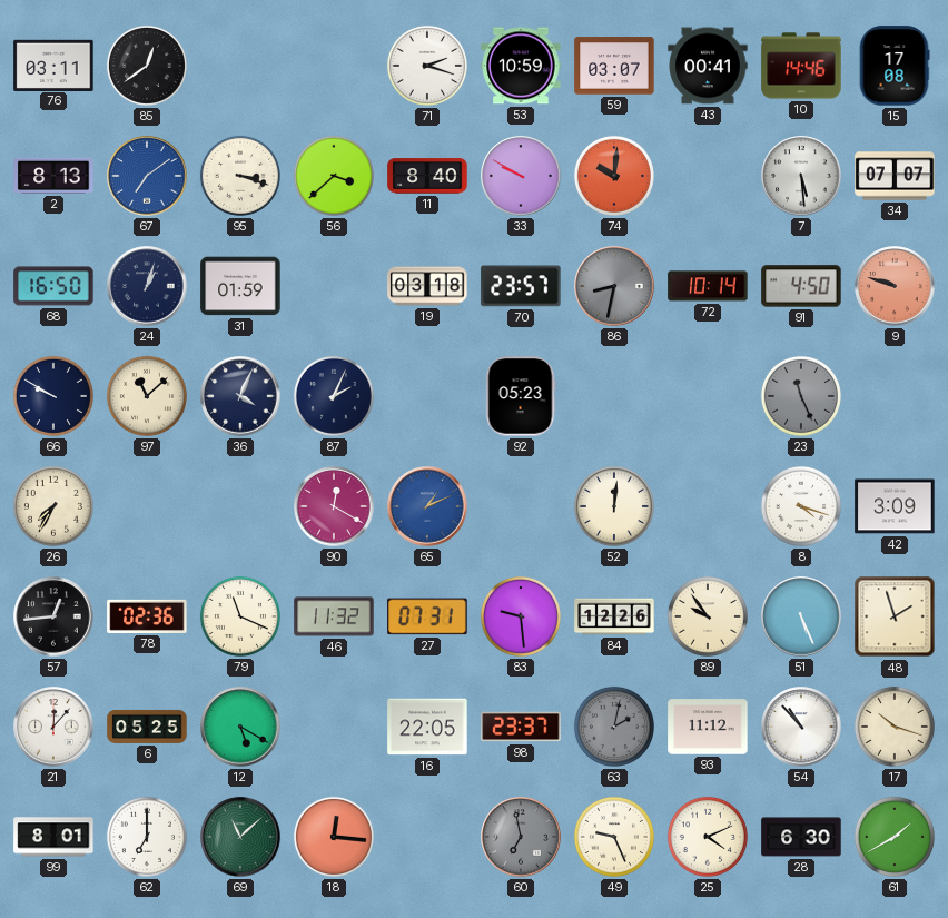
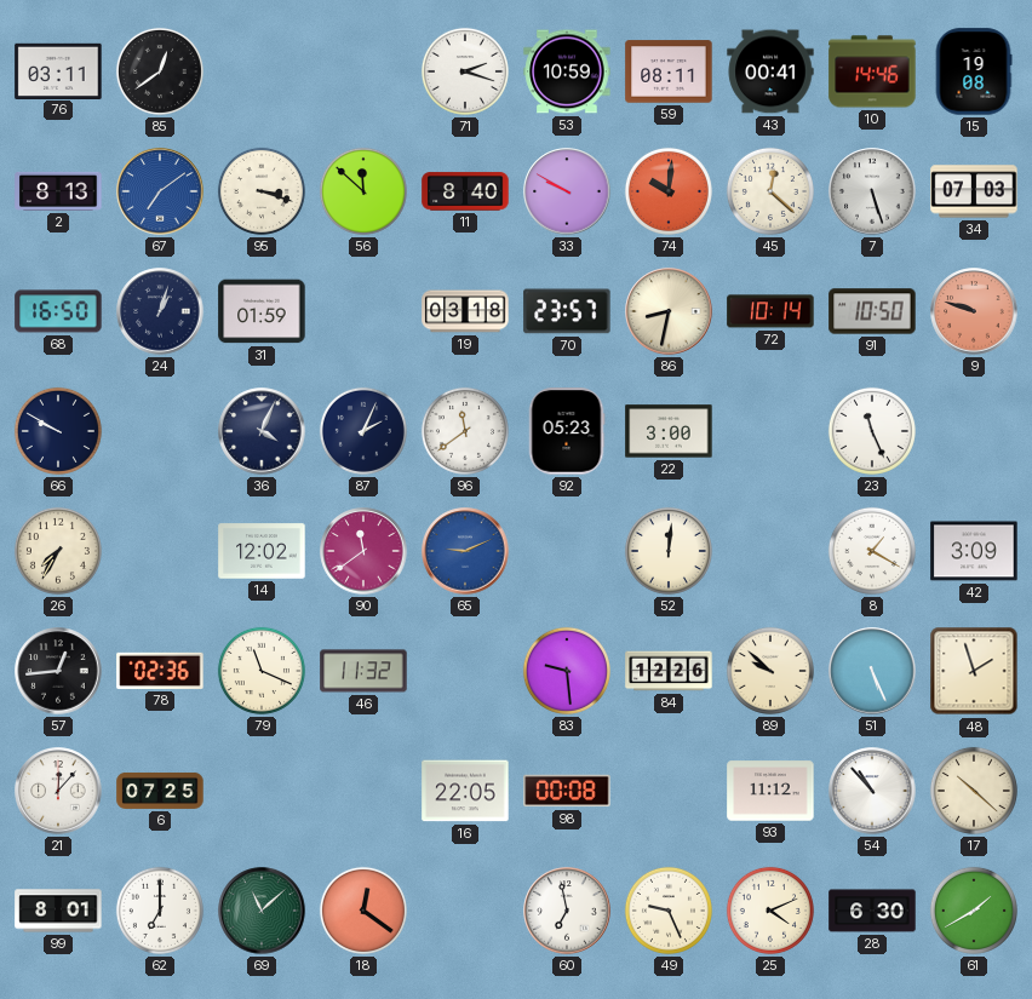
59: 03:07 -> 08:11 (669, 71)
15: 17:08 -> 19:08 (974, 71)
56: 3:38 -> 11:52 (363, 191)
45: none -> 12:22 (770, 191)
7: 5:29 -> 5:27 (872, 191)
34: 07:07 -> 07:03 (974, 191)
86 dial: grey -> cream (669, 311)
91: 4:50 -> 10:50 (872, 311)
97: 11:08 -> none (147, 396)
96: none -> 11:39 (465, 431)
22: none -> 3:00 (669, 431)
23 dial: grey -> white (872, 431)
14: none -> 12:02 (262, 551)
90: 12:20 -> 11:39 (363, 551)
65: 1:11 -> 9:11 (465, 551)
8: 4:18 -> 1:20 (872, 551)
27: 07:31 -> none (427, 616)
89: 9:54 -> 9:52 (770, 671)
6: 05:25 -> 07:25 (160, 791)
12: 5:20 -> none (240, 727)
98: 23:37 -> 00:08 (567, 791)
63: 2:02 -> none (614, 727)
17: 10:18 -> 10:22 (974, 791)
18: 12:16 -> 12:21 (363, 911)
60 dial: grey -> white (567, 911)
